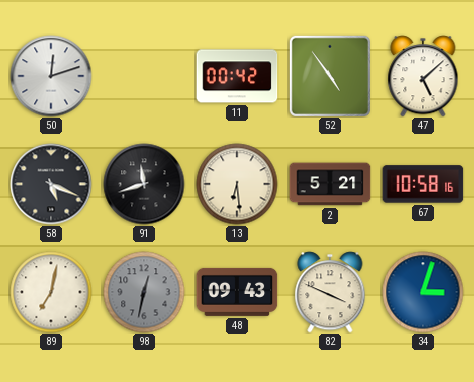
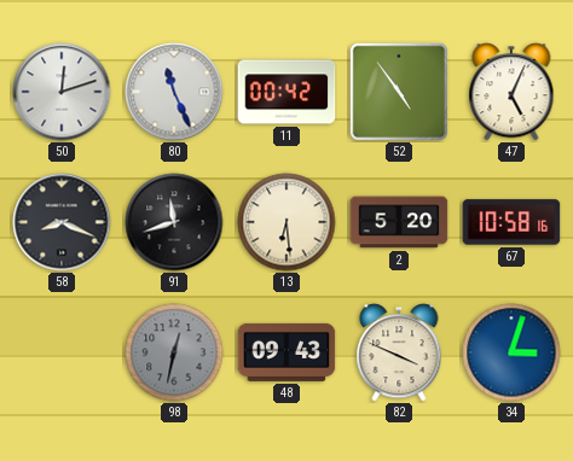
80: none -> 11:26 (174, 92)
47: 5:08 -> 5:04 (511, 92)
58: 5:19 -> 8:19 (62, 222)
2: 5:21 -> 5:20 (399, 222)
89: 7:02 -> none (51, 292)
